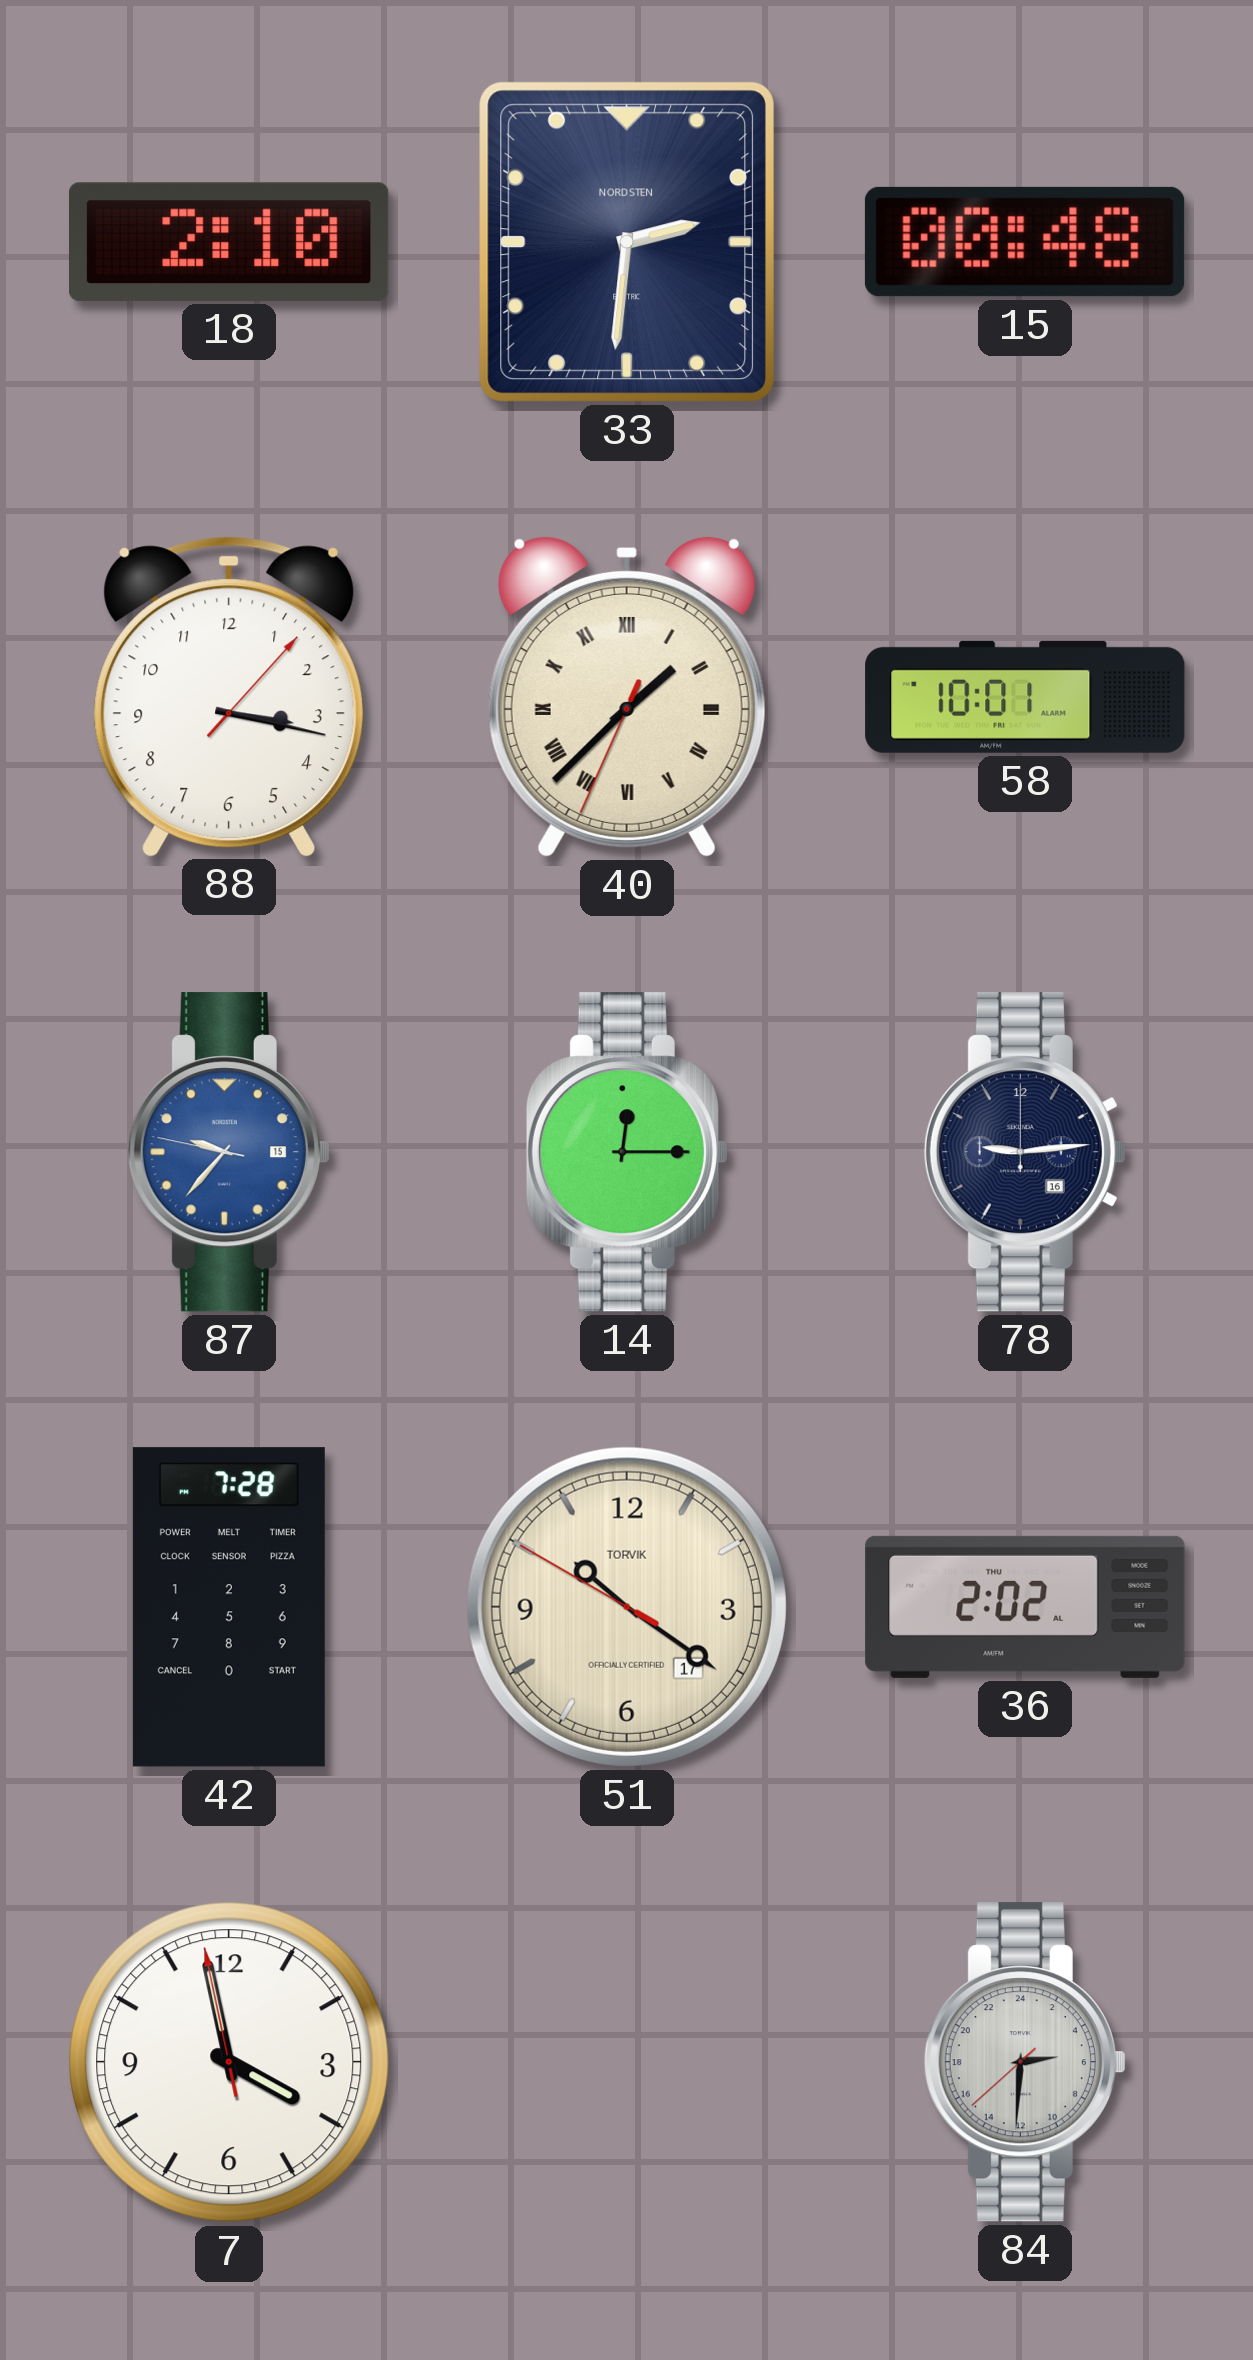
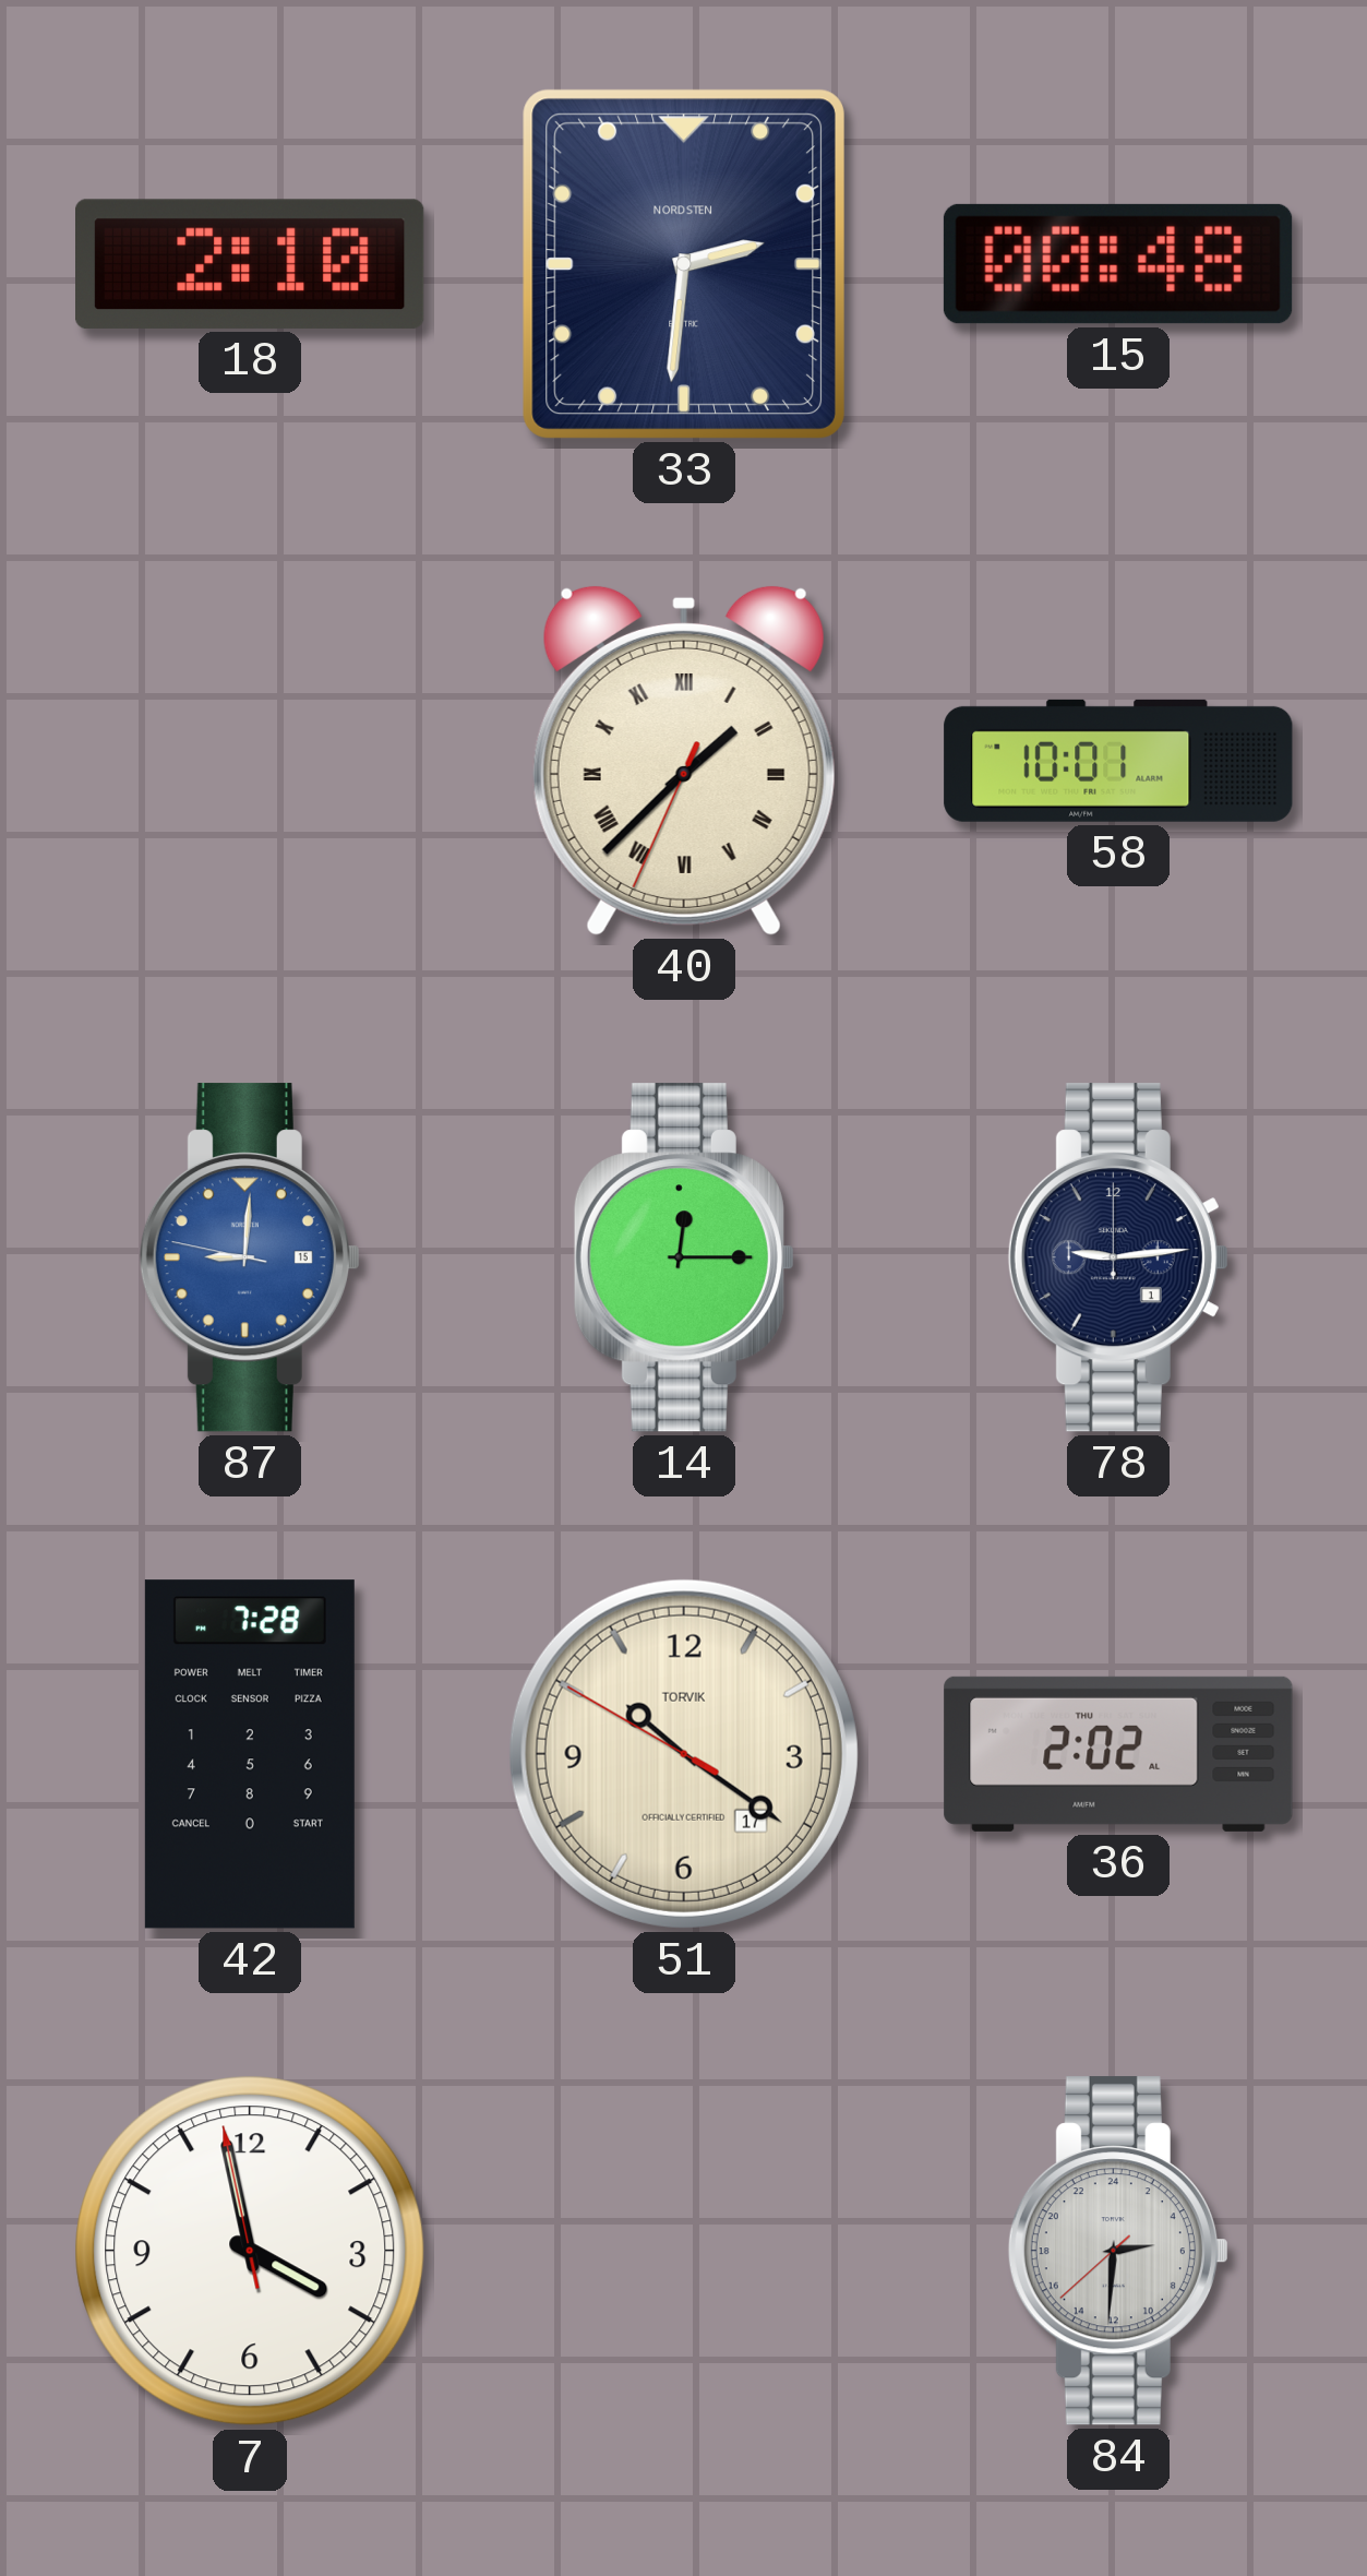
88: 3:17 -> none (229, 696)
87: 9:36 -> 9:00 (250, 1257)
78 date: 16 -> 1 (1118, 1257)
